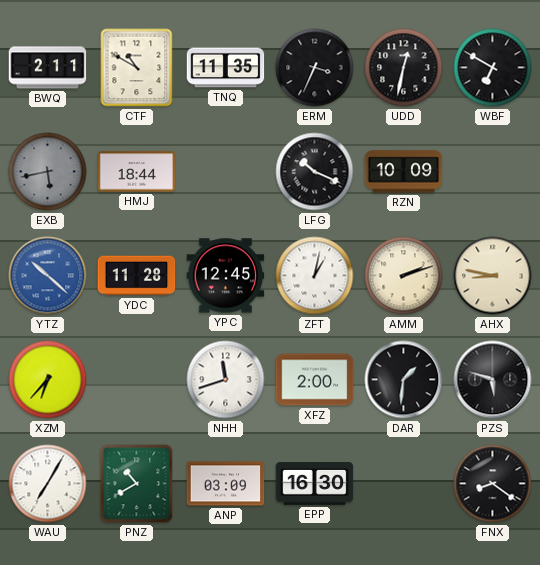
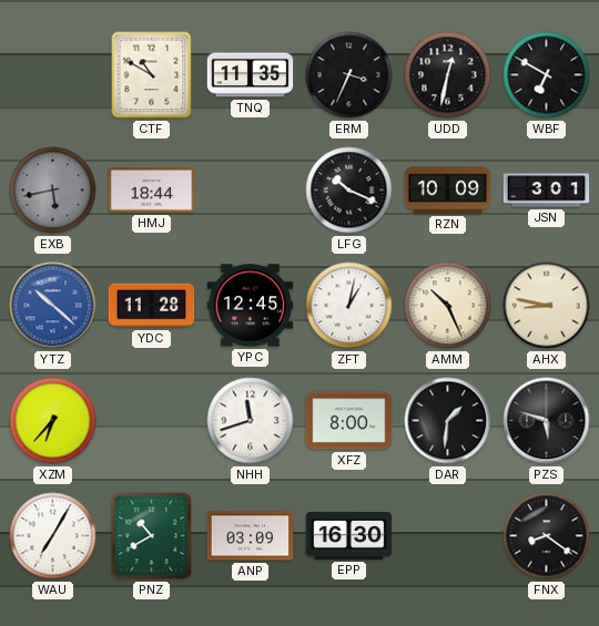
BWQ: 2:11 -> none (48, 68)
JSN: none -> 3:01 (547, 191)
AMM: 2:12 -> 10:26 (448, 306)
XFZ: 2:00 -> 8:00 (349, 421)
